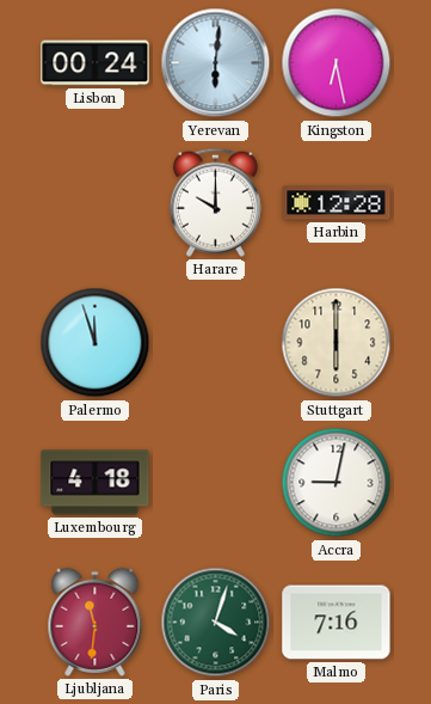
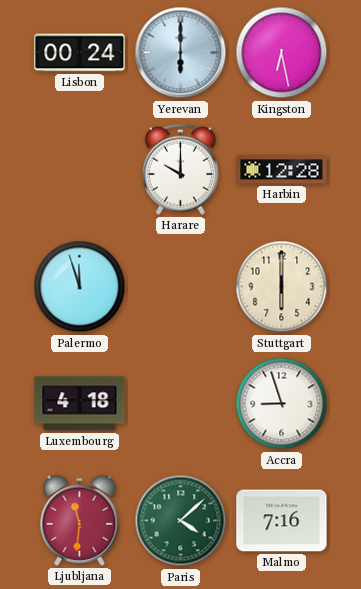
Yerevan: 6:01 -> 6:00 (181, 53)
Accra: 9:02 -> 8:57 (282, 404)
Paris: 4:03 -> 4:08 (181, 521)
